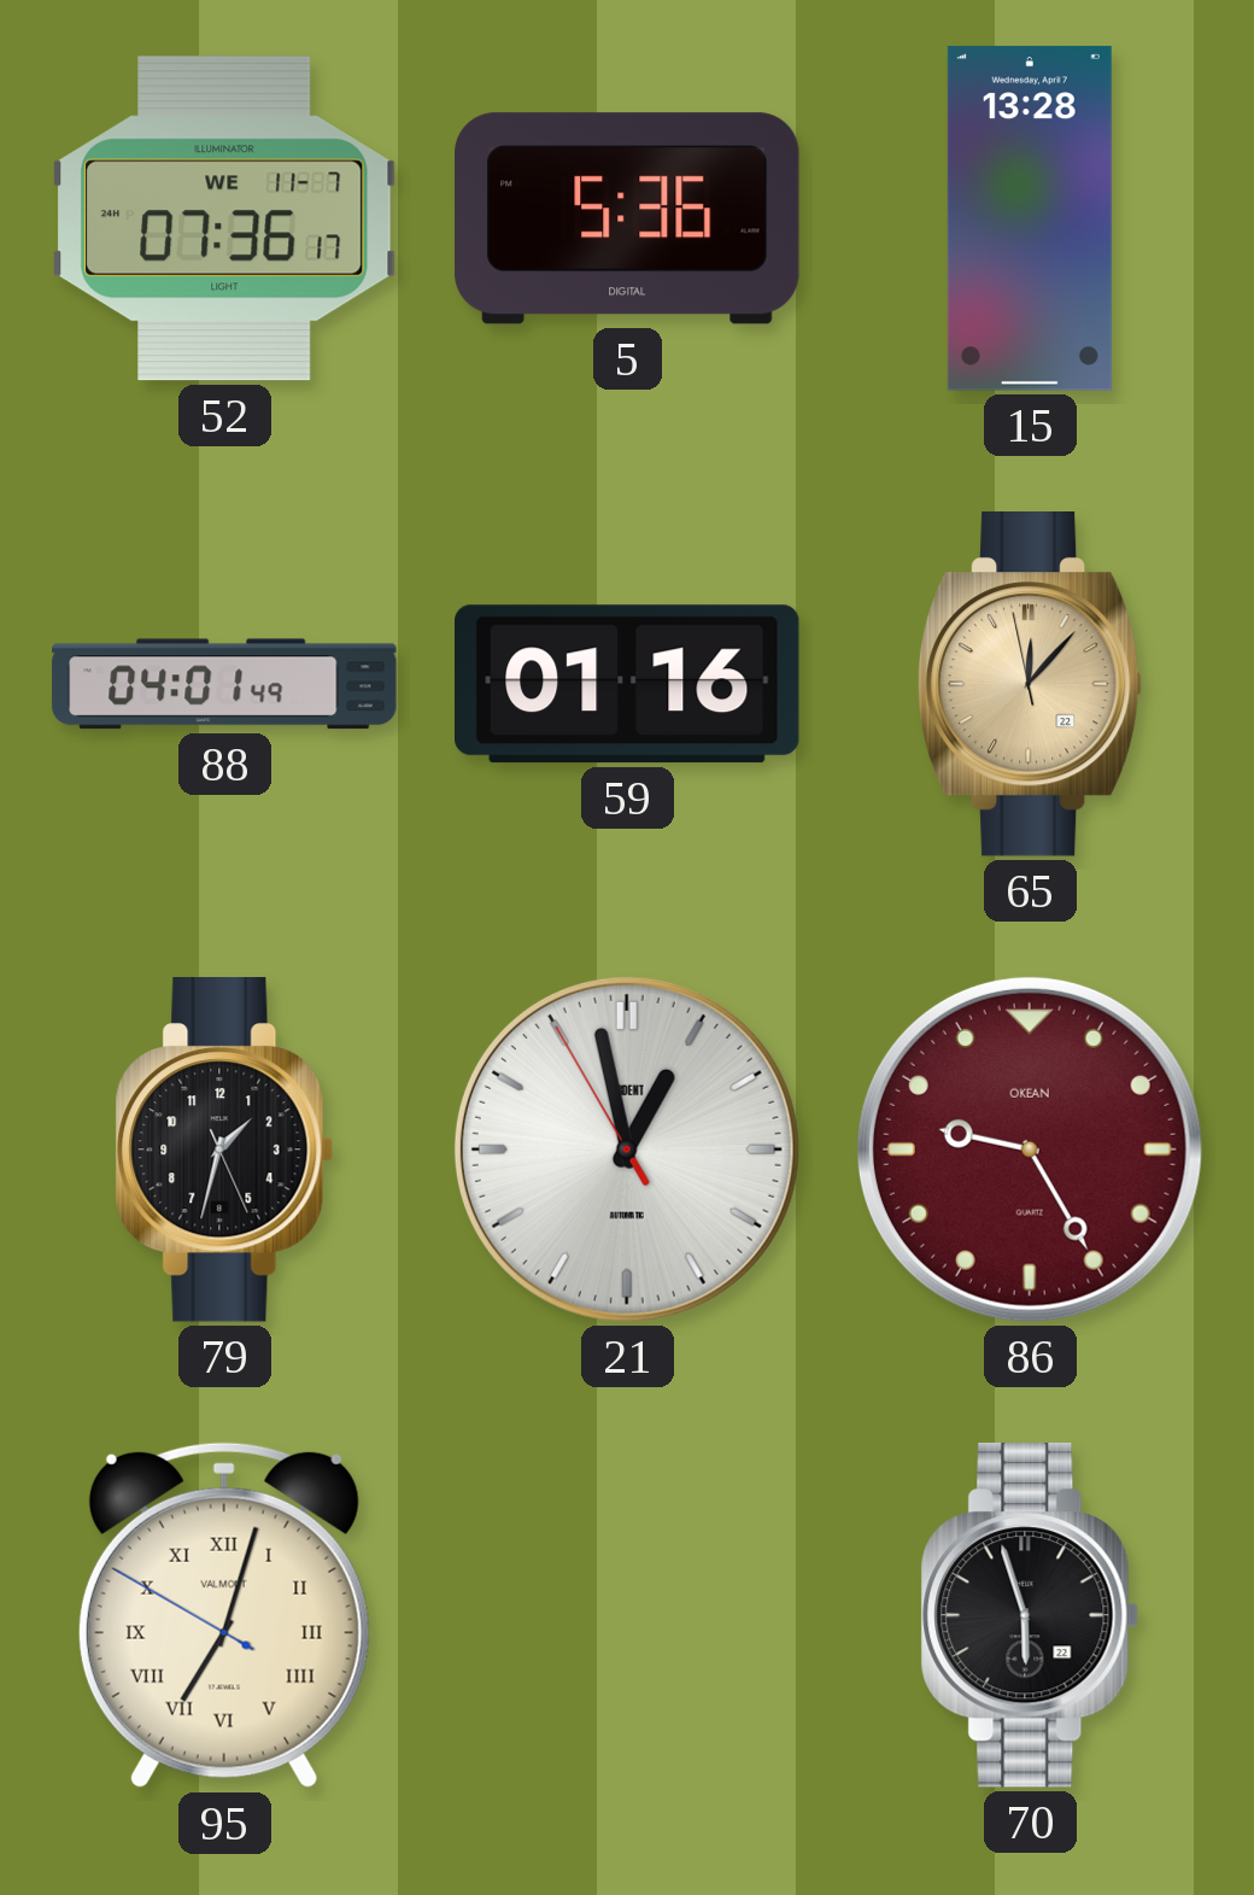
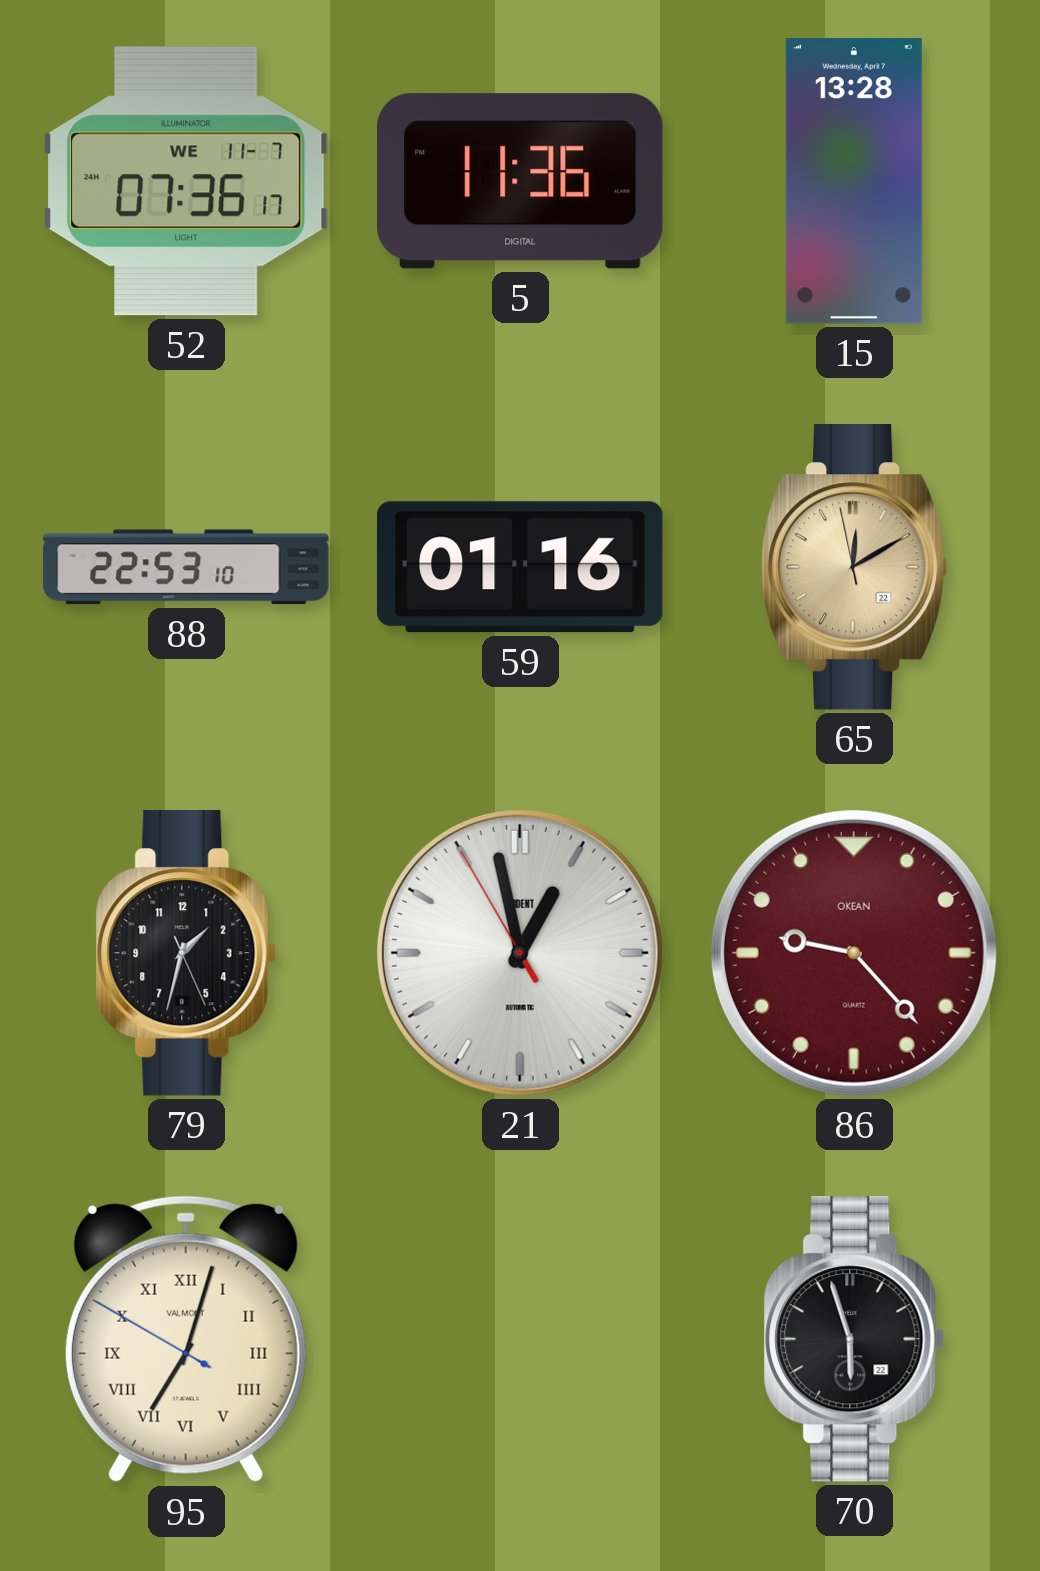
5: 5:36 -> 11:36 (520, 181)
88: 04:01 -> 22:53 (186, 567)
65: 12:06 -> 12:09 (854, 568)
86: 9:25 -> 9:23 (854, 953)
